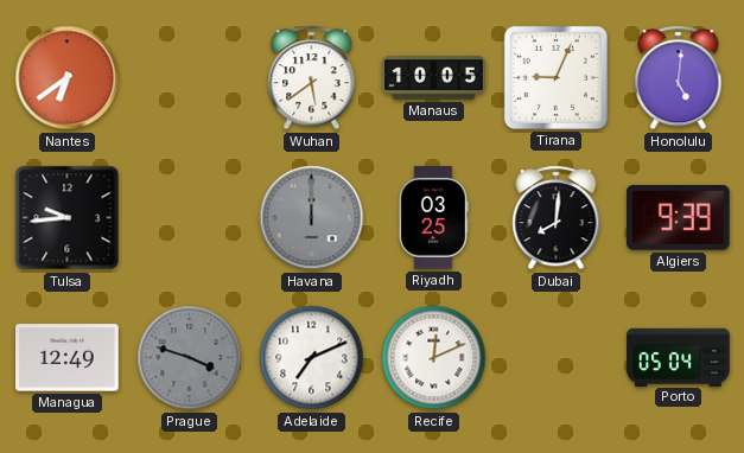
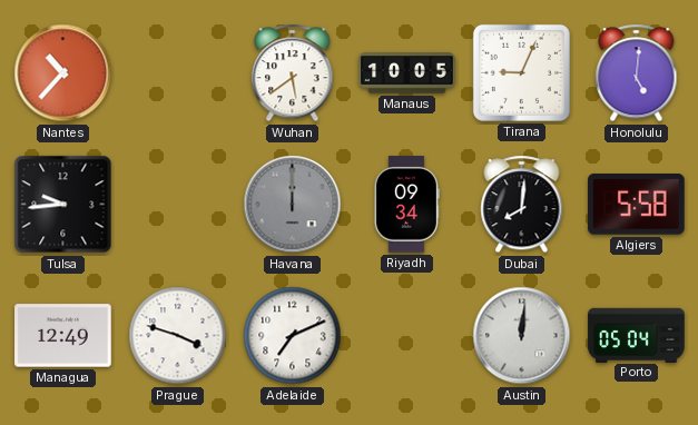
Nantes: 6:39 -> 10:37 (63, 73)
Riyadh: 03:25 -> 09:34 (406, 205)
Algiers: 9:39 -> 5:58 (637, 205)
Prague dial: grey -> white (178, 336)
Recife: 12:11 -> none (434, 358)
Austin: none -> 12:01 (522, 336)
